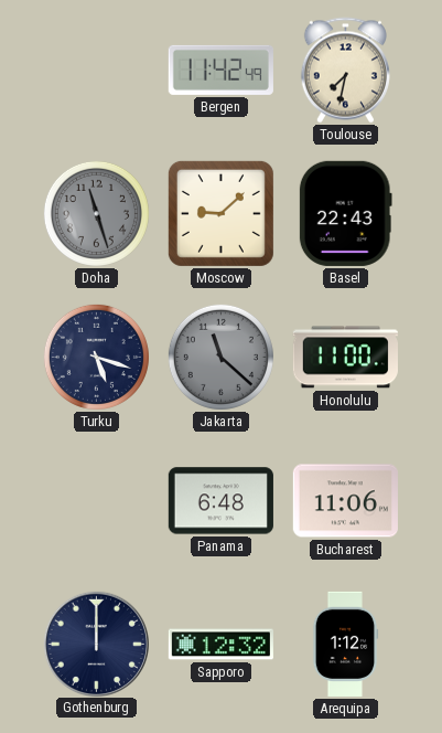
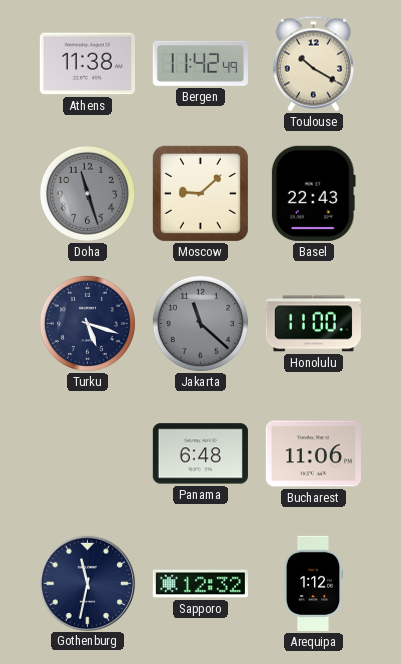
Athens: none -> 11:38 (87, 64)
Toulouse: 7:32 -> 10:20 (313, 64)
Gothenburg: 12:00 -> 11:32 (87, 583)
